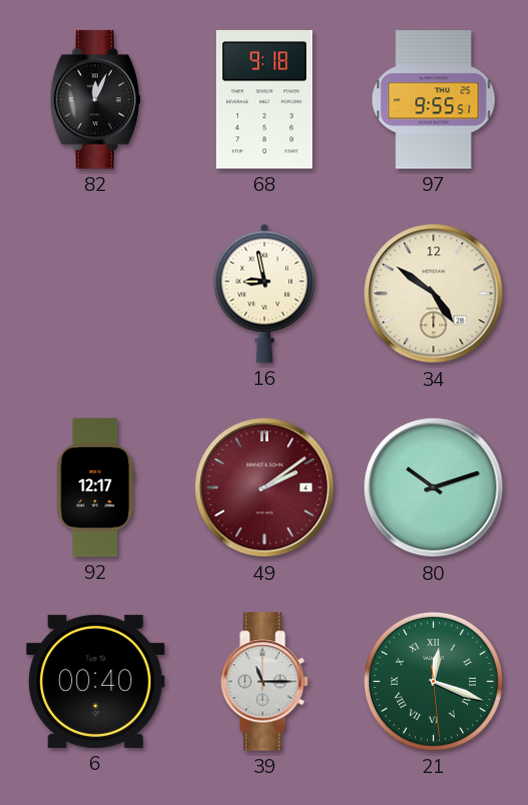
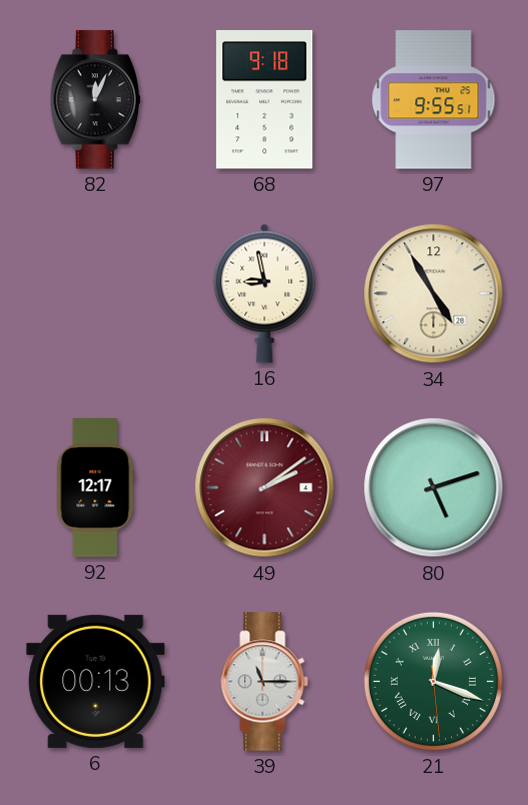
34: 4:51 -> 4:55 (434, 294)
80: 10:12 -> 5:12 (434, 488)
6: 00:40 -> 00:13 (96, 681)
